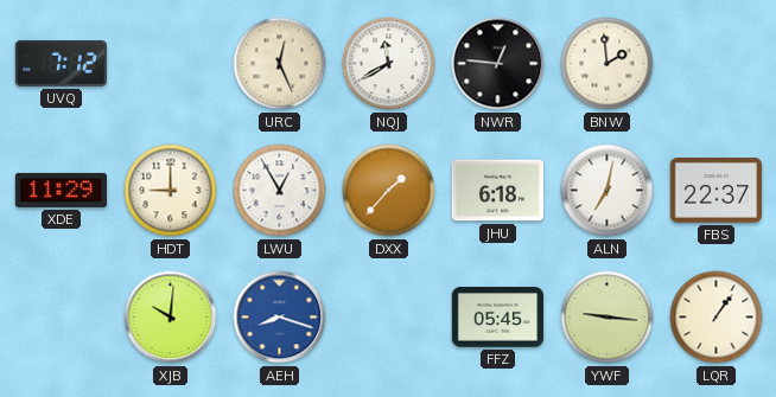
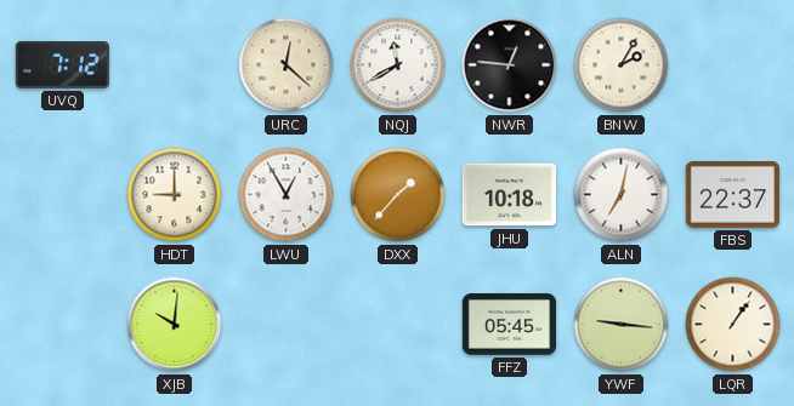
URC: 12:26 -> 12:22 (287, 65)
BNW: 1:59 -> 2:05 (622, 65)
XDE: 11:29 -> none (61, 190)
JHU: 6:18 -> 10:18 (509, 195)
AEH: 8:18 -> none (280, 318)
